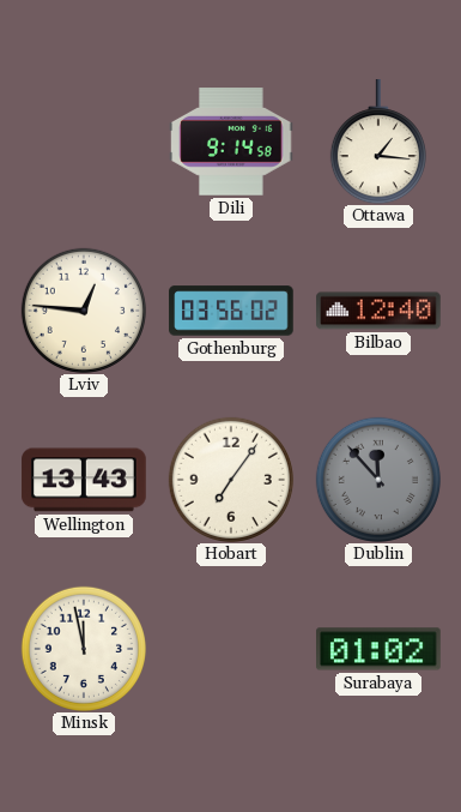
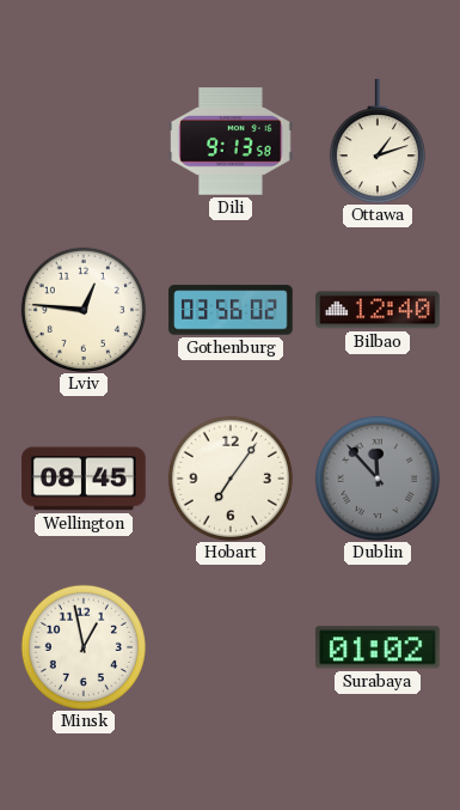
Dili: 9:14 -> 9:13 (231, 141)
Ottawa: 1:16 -> 1:12 (378, 141)
Wellington: 13:43 -> 08:45 (84, 479)
Minsk: 11:58 -> 12:58 (84, 647)
